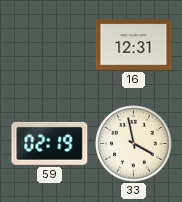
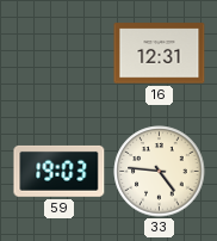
59: 02:19 -> 19:03 (60, 171)
33: 3:58 -> 4:46 (160, 172)
